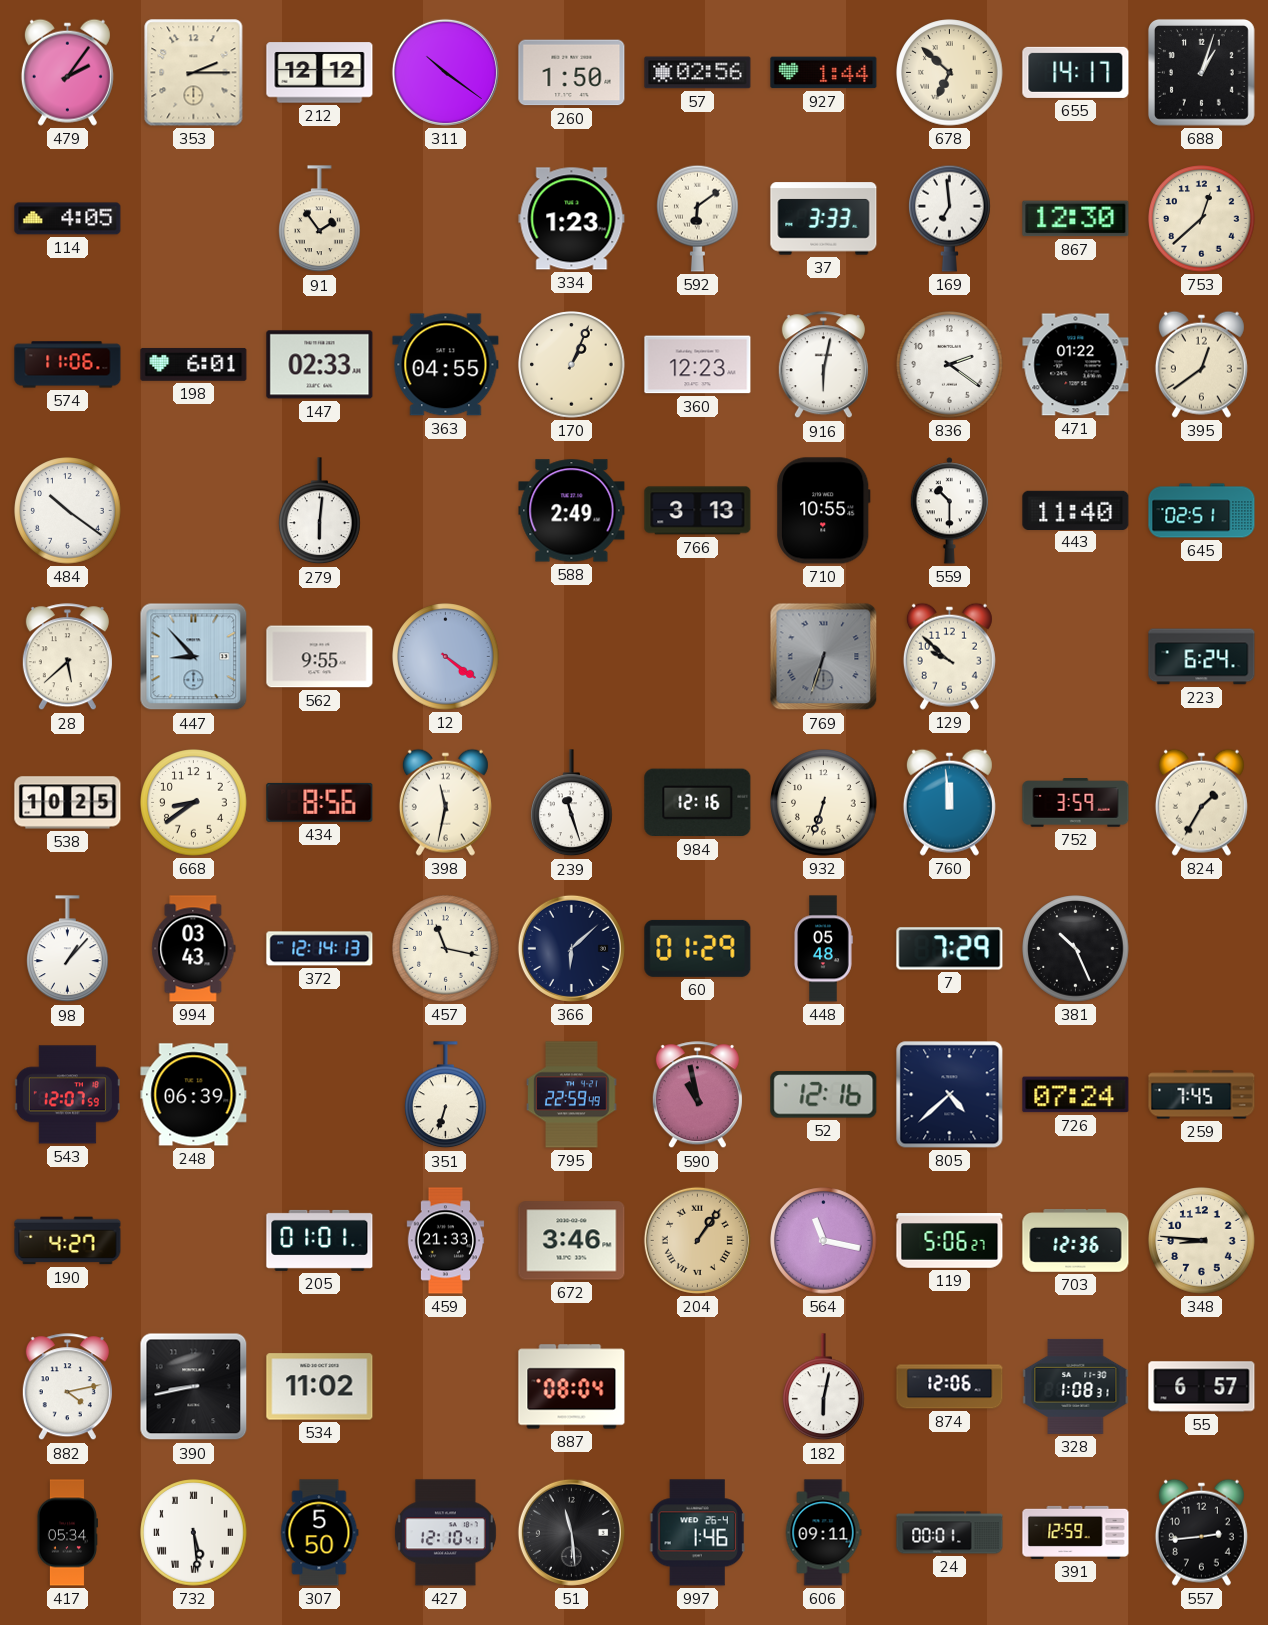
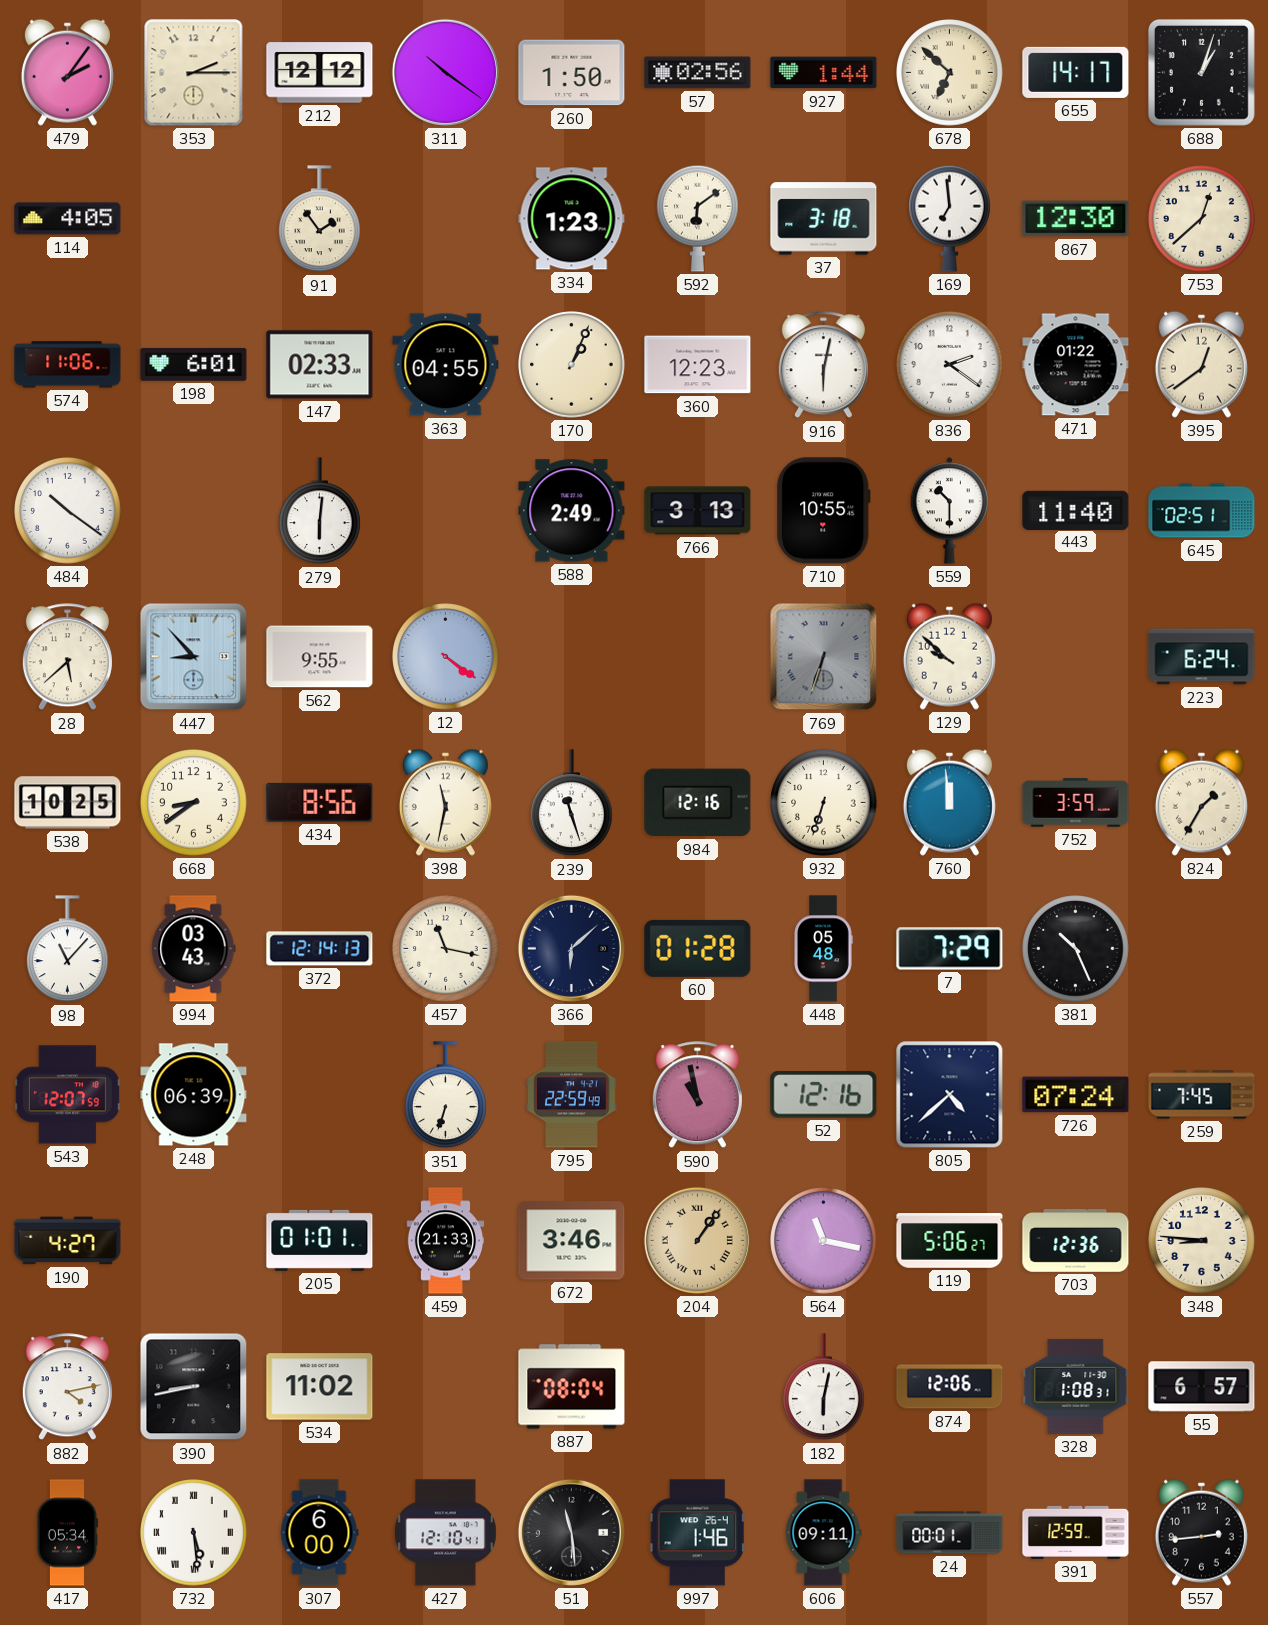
37: 3:33 -> 3:18 (824, 219)
98: 1:07 -> 11:07 (68, 949)
60: 01:29 -> 01:28 (698, 948)
307: 5:50 -> 6:00 (320, 1533)
